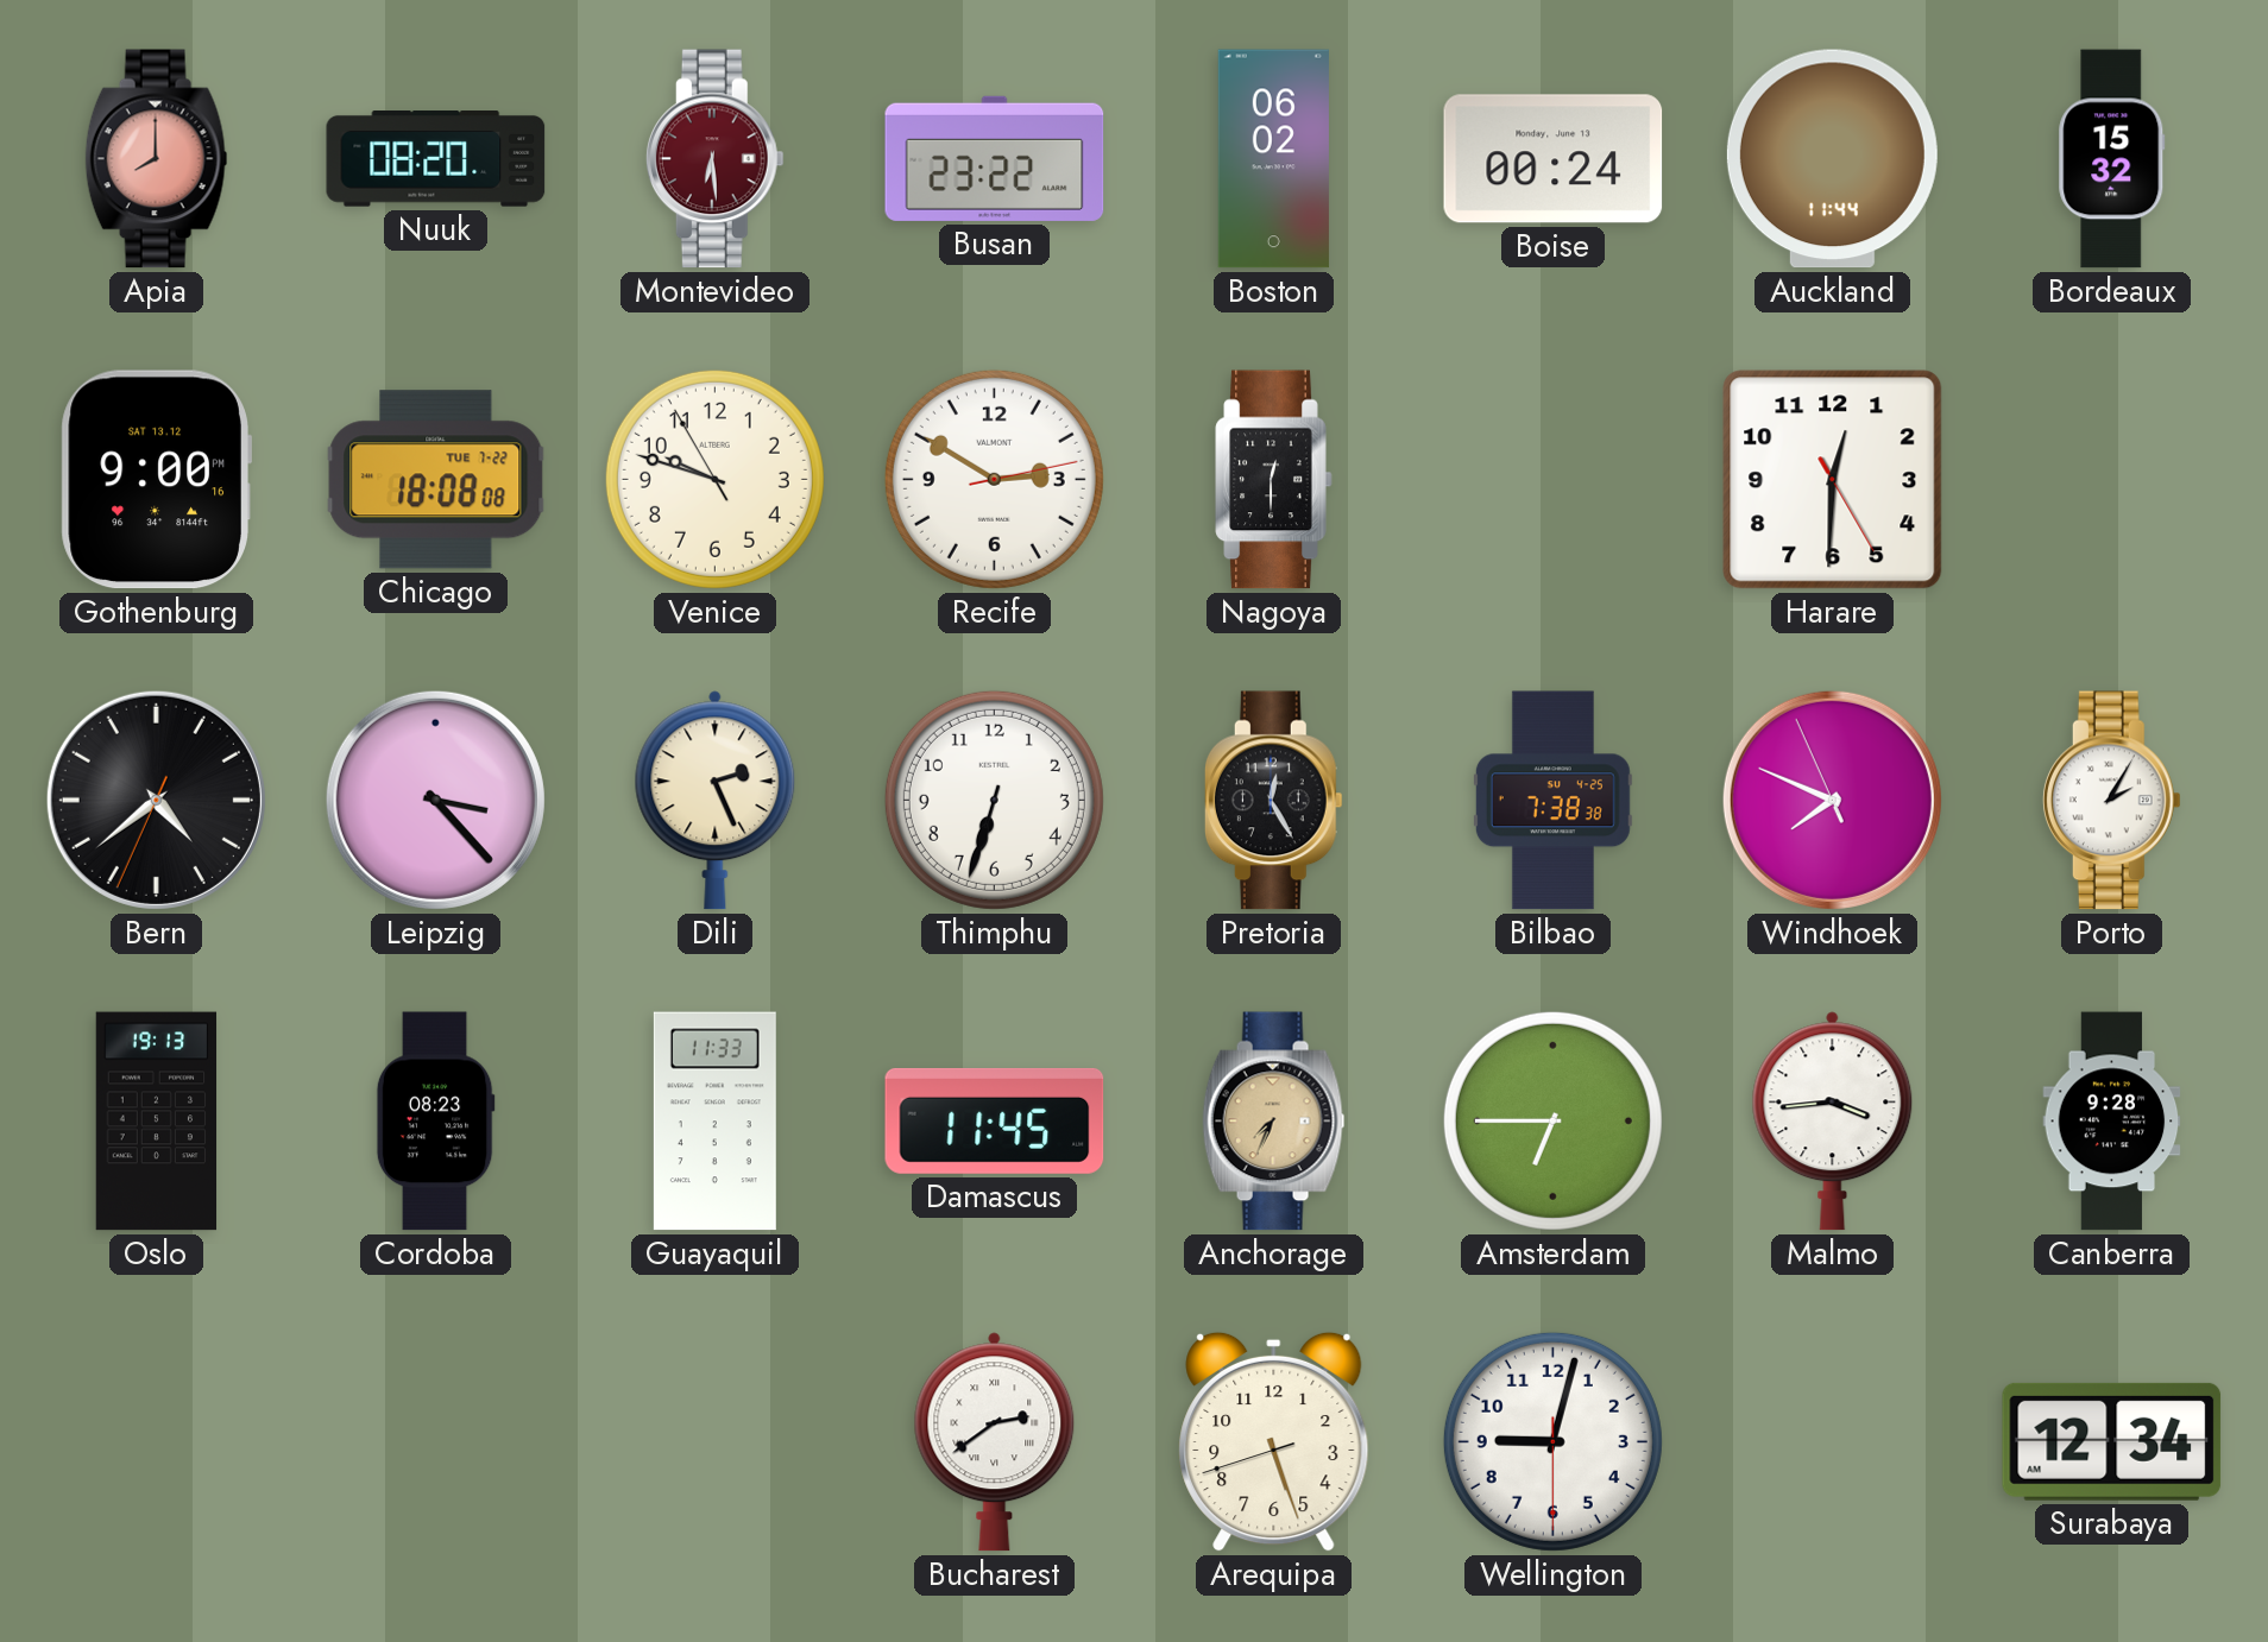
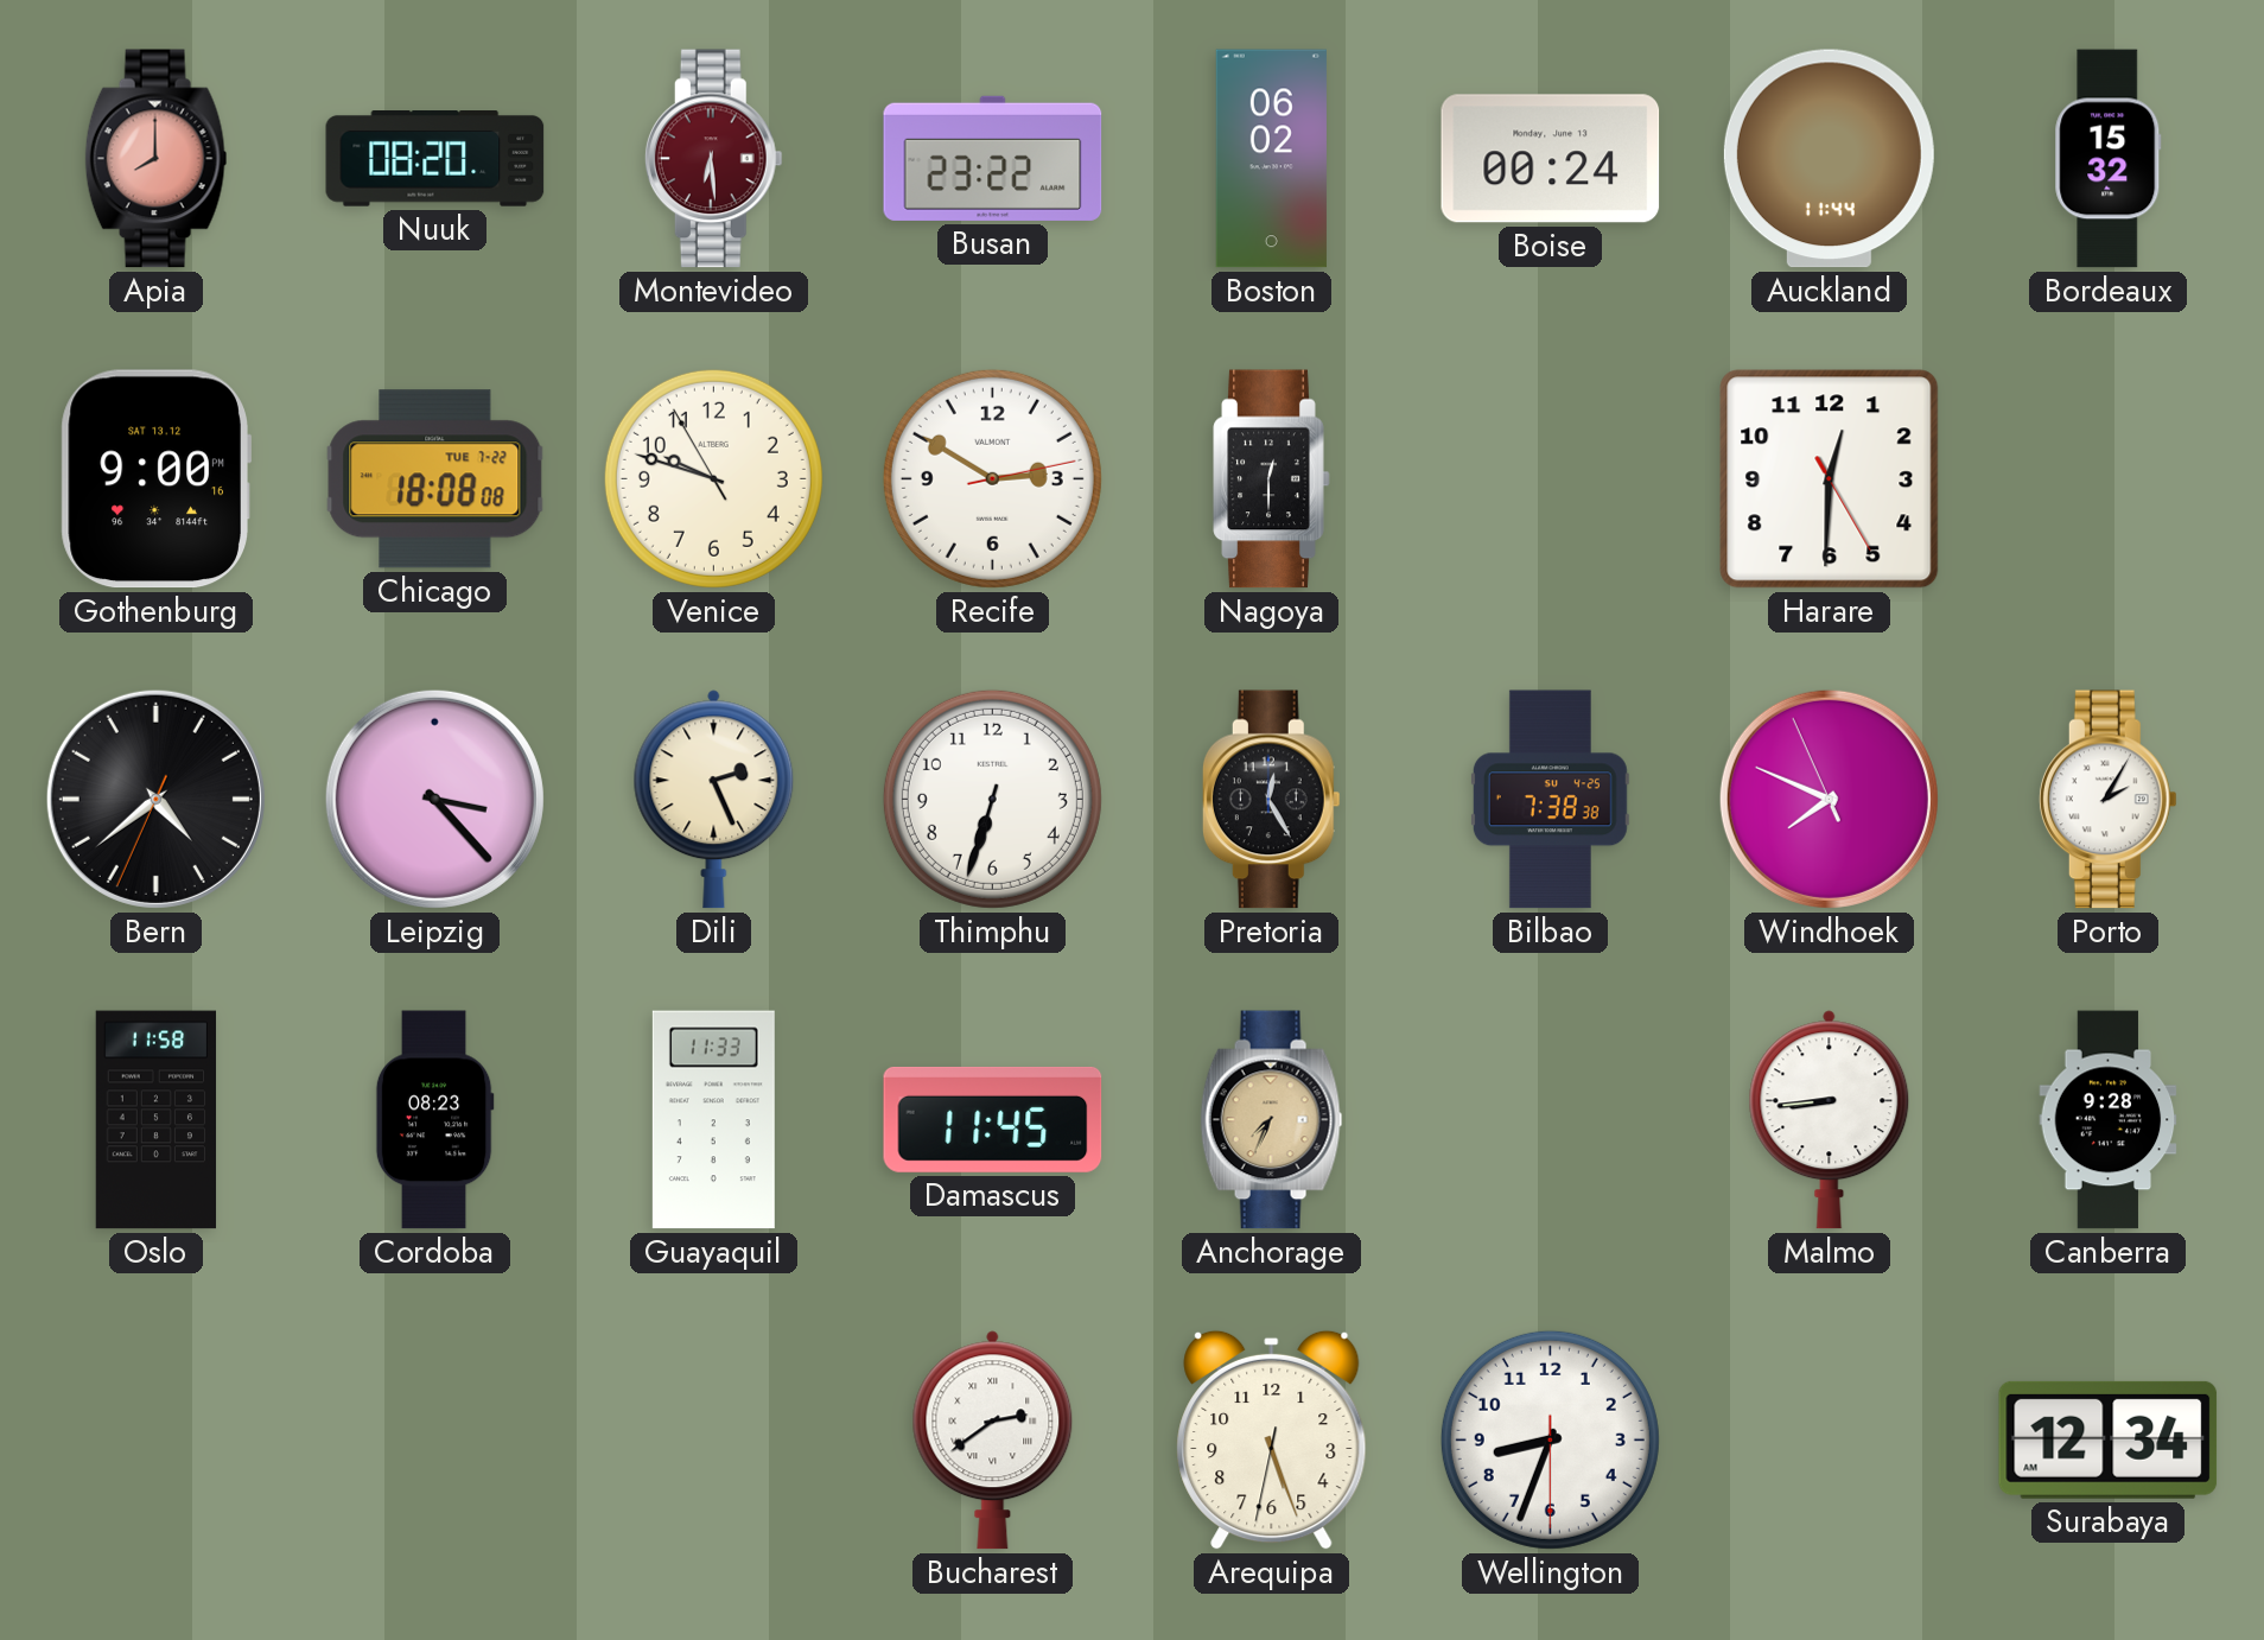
Oslo: 19:13 -> 11:58 (157, 1120)
Amsterdam: 6:45 -> none (1552, 1120)
Malmo: 3:44 -> 8:44 (1830, 1120)
Arequipa: 5:26:42 -> 5:26:32 (1272, 1439)
Wellington: 9:02 -> 8:33 (1550, 1439)
